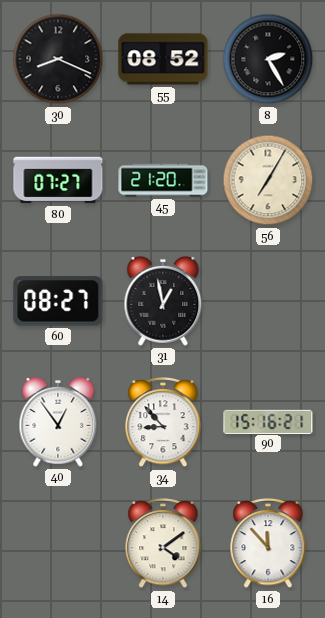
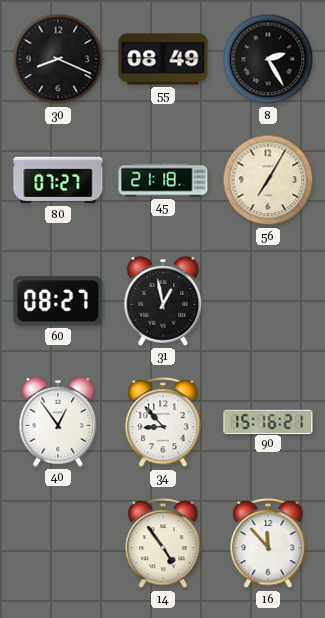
55: 08:52 -> 08:49 (163, 59)
45: 21:20 -> 21:18 (163, 180)
14: 4:09 -> 4:54 (163, 543)
